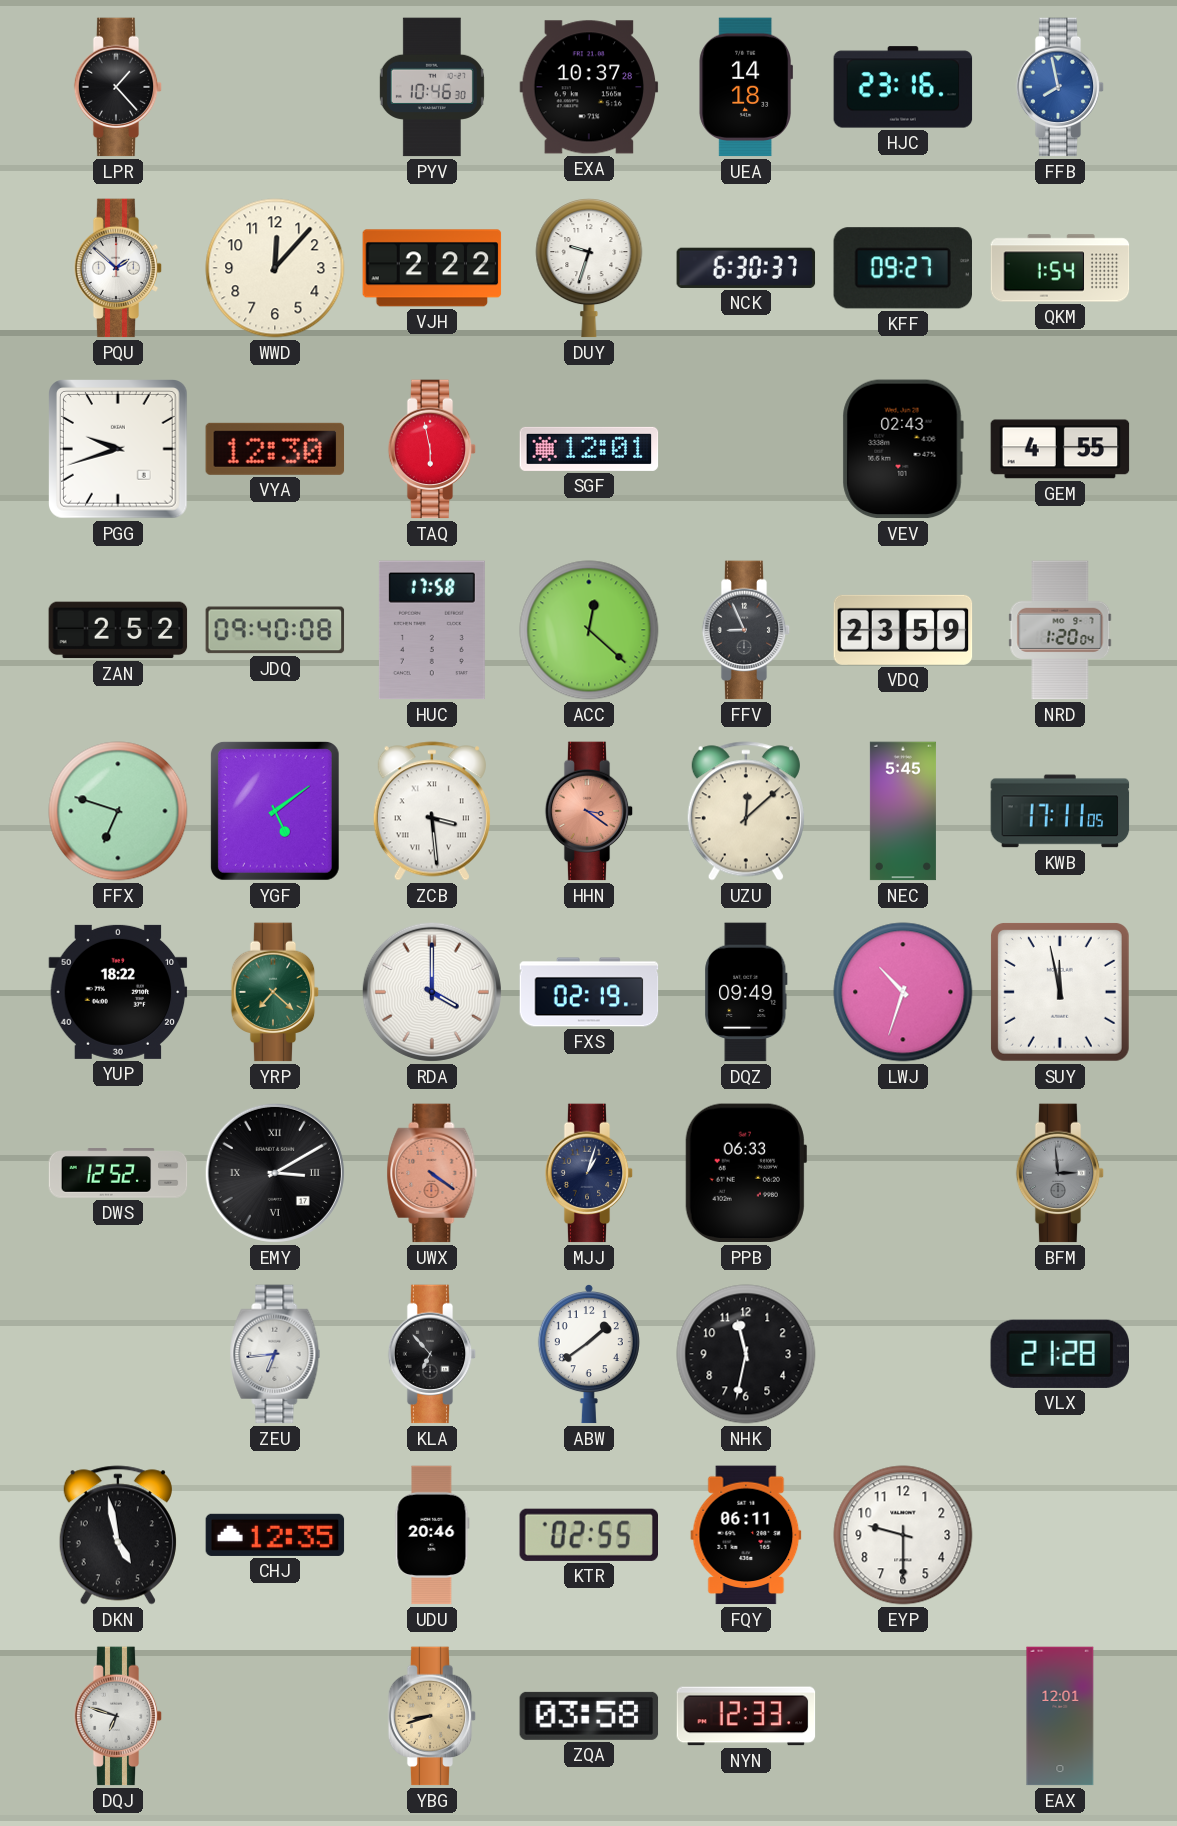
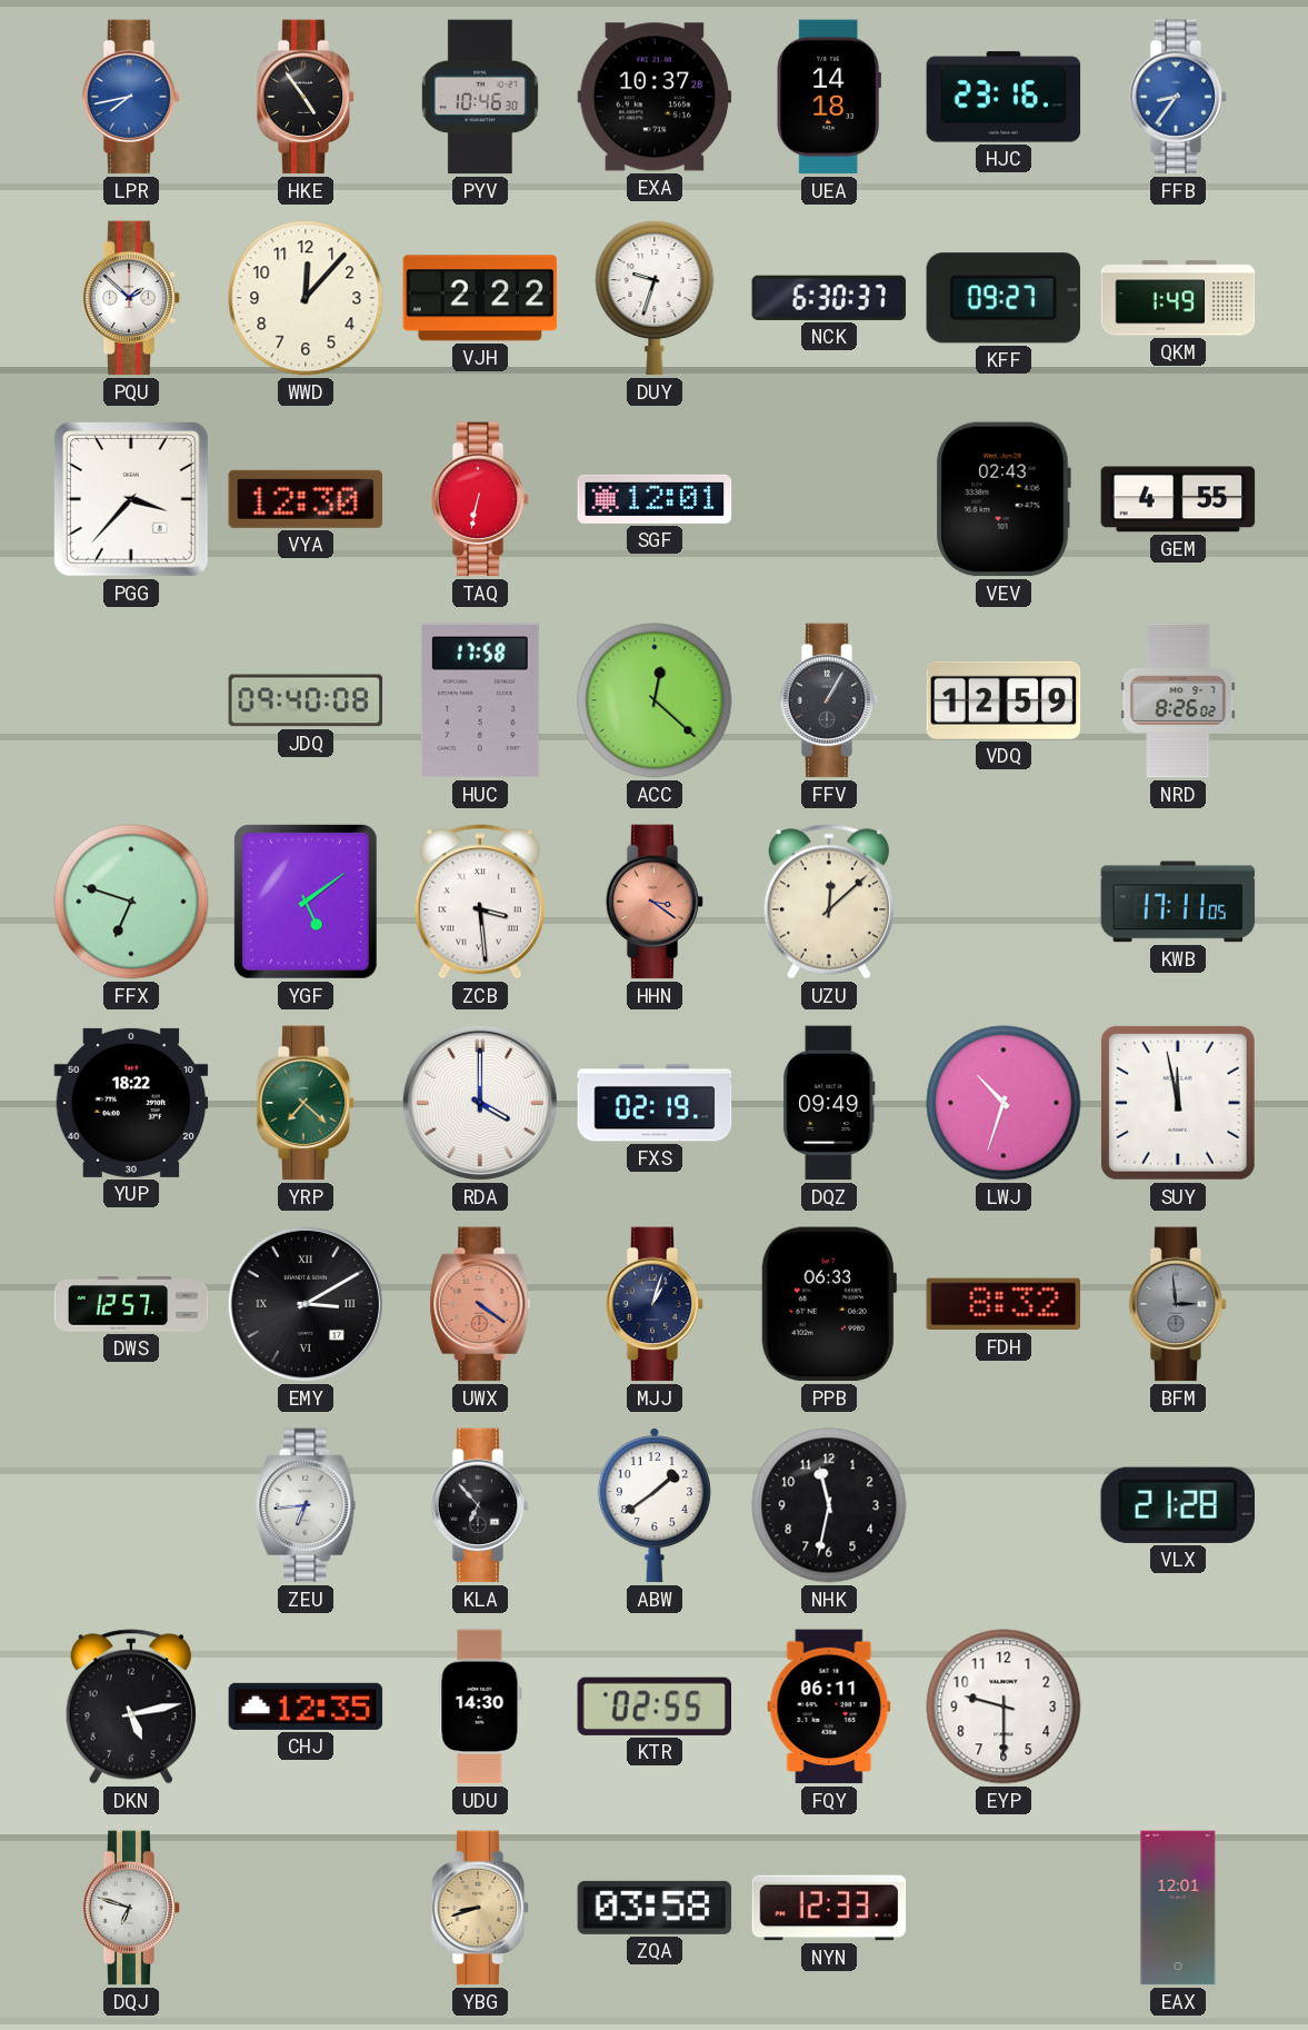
LPR: 1:23 -> 7:43 (131, 97)
LPR dial: black -> blue (131, 97)
HKE: none -> 4:54 (306, 97)
FFB: 7:58 -> 8:36 (1178, 97)
QKM: 1:54 -> 1:49 (1178, 298)
PGG: 9:42 -> 3:37 (132, 500)
TAQ: 5:58 -> 6:32 (480, 499)
ZAN: 2:52 -> none (118, 630)
FFV: 8:56 -> 1:05 (829, 700)
VDQ: 23:59 -> 12:59 (1004, 700)
NRD: 1:20 -> 8:26 (1178, 700)
NEC: 5:45 -> none (903, 811)
DWS: 12:52 -> 12:57 (131, 1304)
FDH: none -> 8:32 (1004, 1304)
DKN: 4:58 -> 5:13 (131, 1706)
UDU: 20:46 -> 14:30 (480, 1706)
